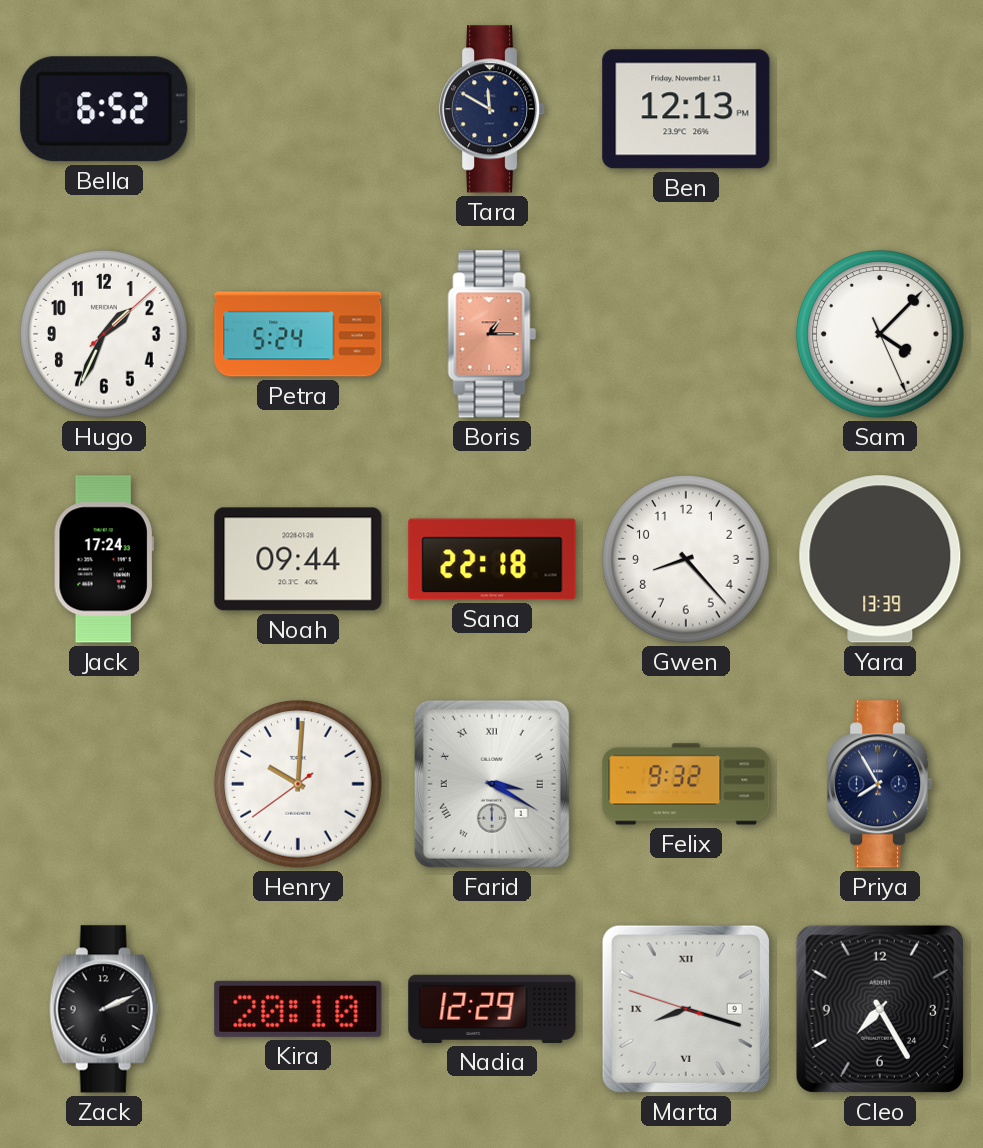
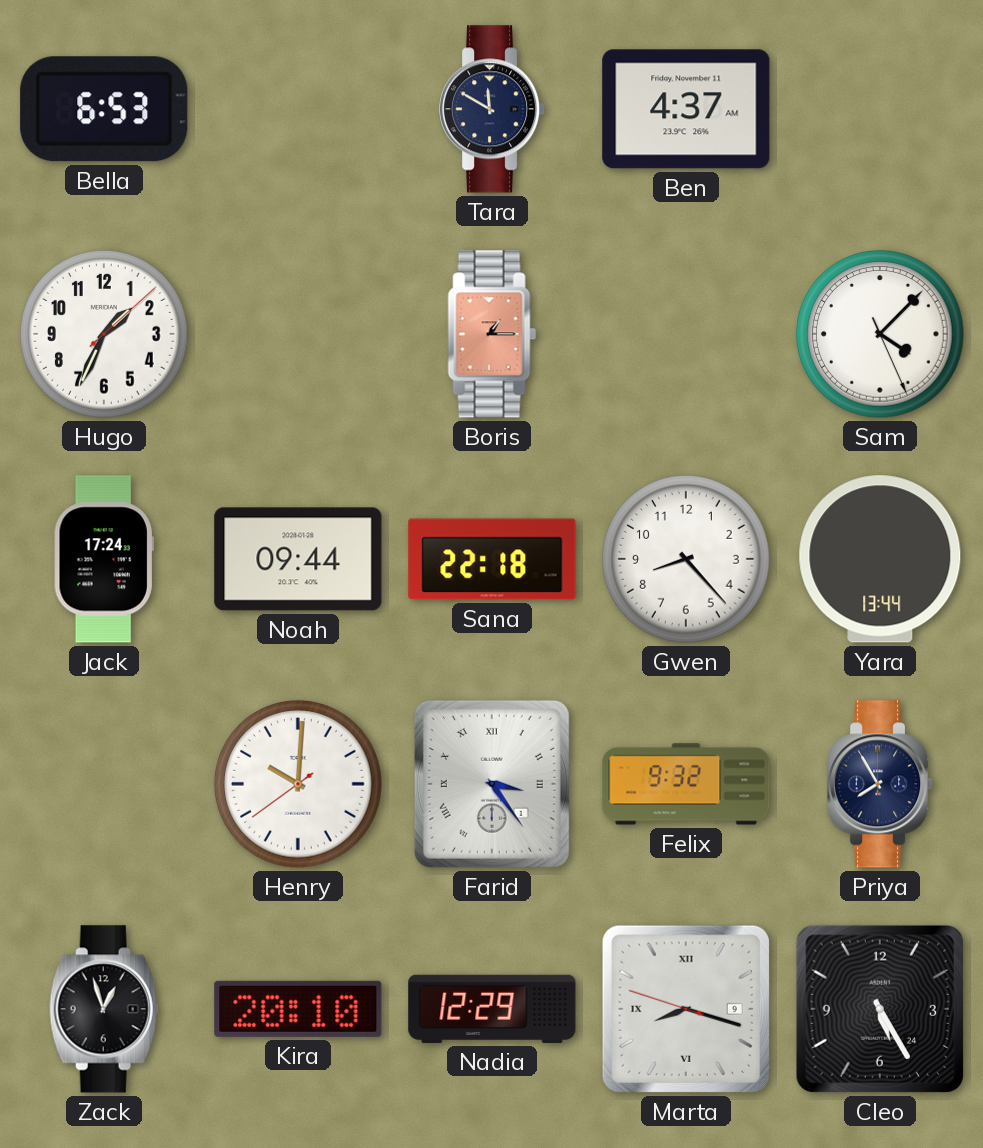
Bella: 6:52 -> 6:53 (104, 109)
Ben: 12:13 -> 4:37 (686, 109)
Petra: 5:24 -> none (298, 334)
Yara: 13:39 -> 13:44 (880, 559)
Farid: 3:20 -> 3:24 (492, 784)
Zack: 2:11 -> 12:57 (104, 1009)
Cleo: 7:25 -> 5:25 (880, 1009)
